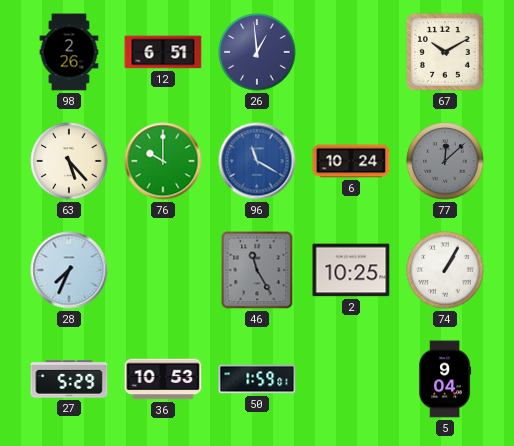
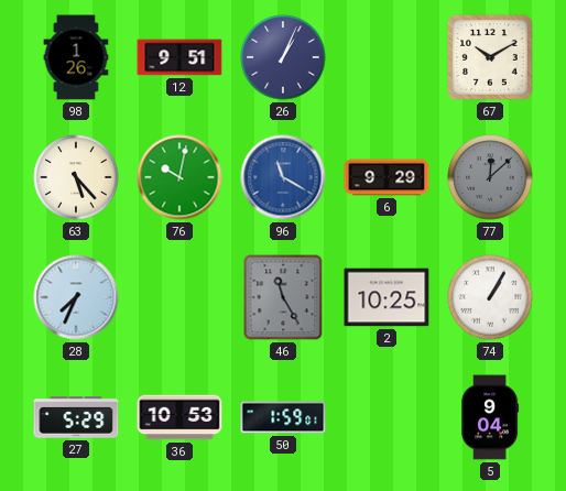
98: 2:26 -> 1:26 (76, 57)
12: 6:51 -> 9:51 (179, 57)
26: 12:59 -> 1:04 (283, 57)
76: 10:00 -> 10:02 (179, 177)
6: 10:24 -> 9:29 (387, 177)
